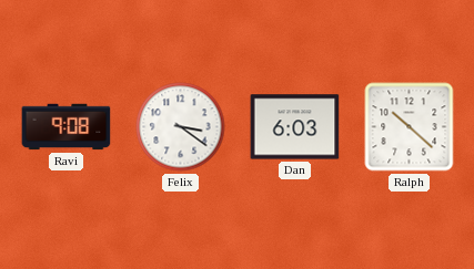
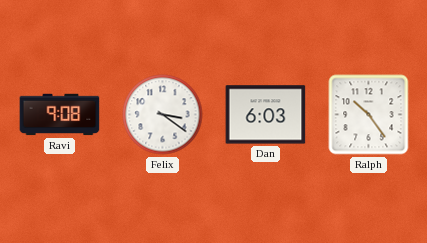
Ralph: 10:22 -> 10:24 (369, 115)
